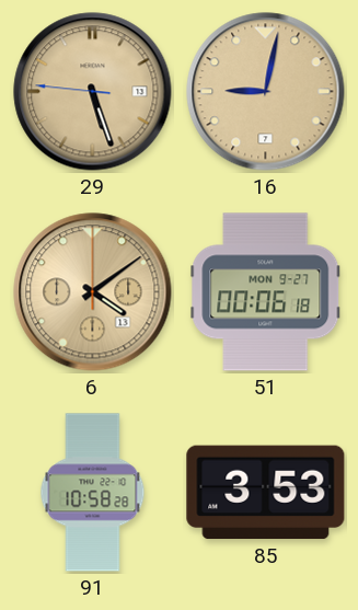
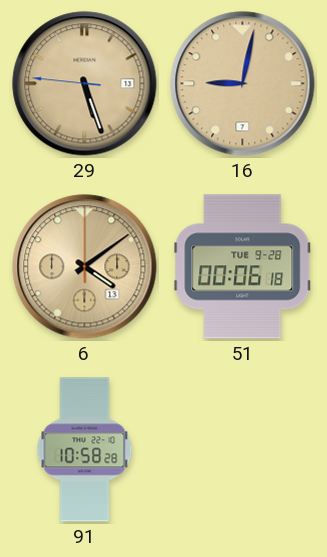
51 date: MON 9-27 -> TUE 9-28 (243, 267)
85: 3:53 -> none (266, 493)
